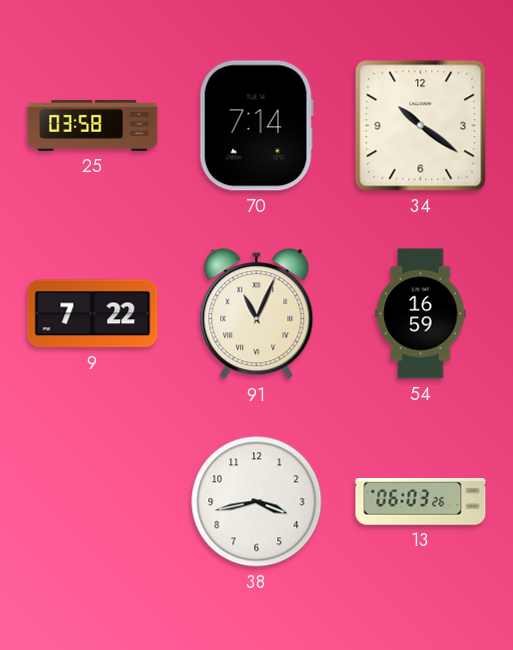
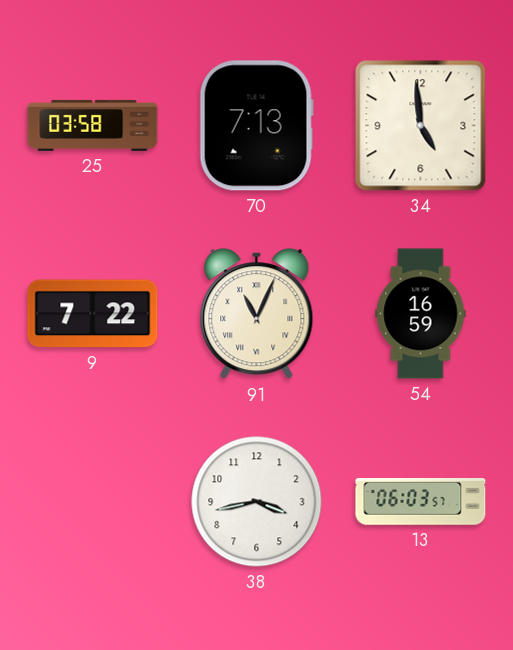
70: 7:14 -> 7:13 (256, 126)
34: 10:21 -> 4:59 (421, 126)
13: 06:03:26 -> 06:03:57 (421, 502)
